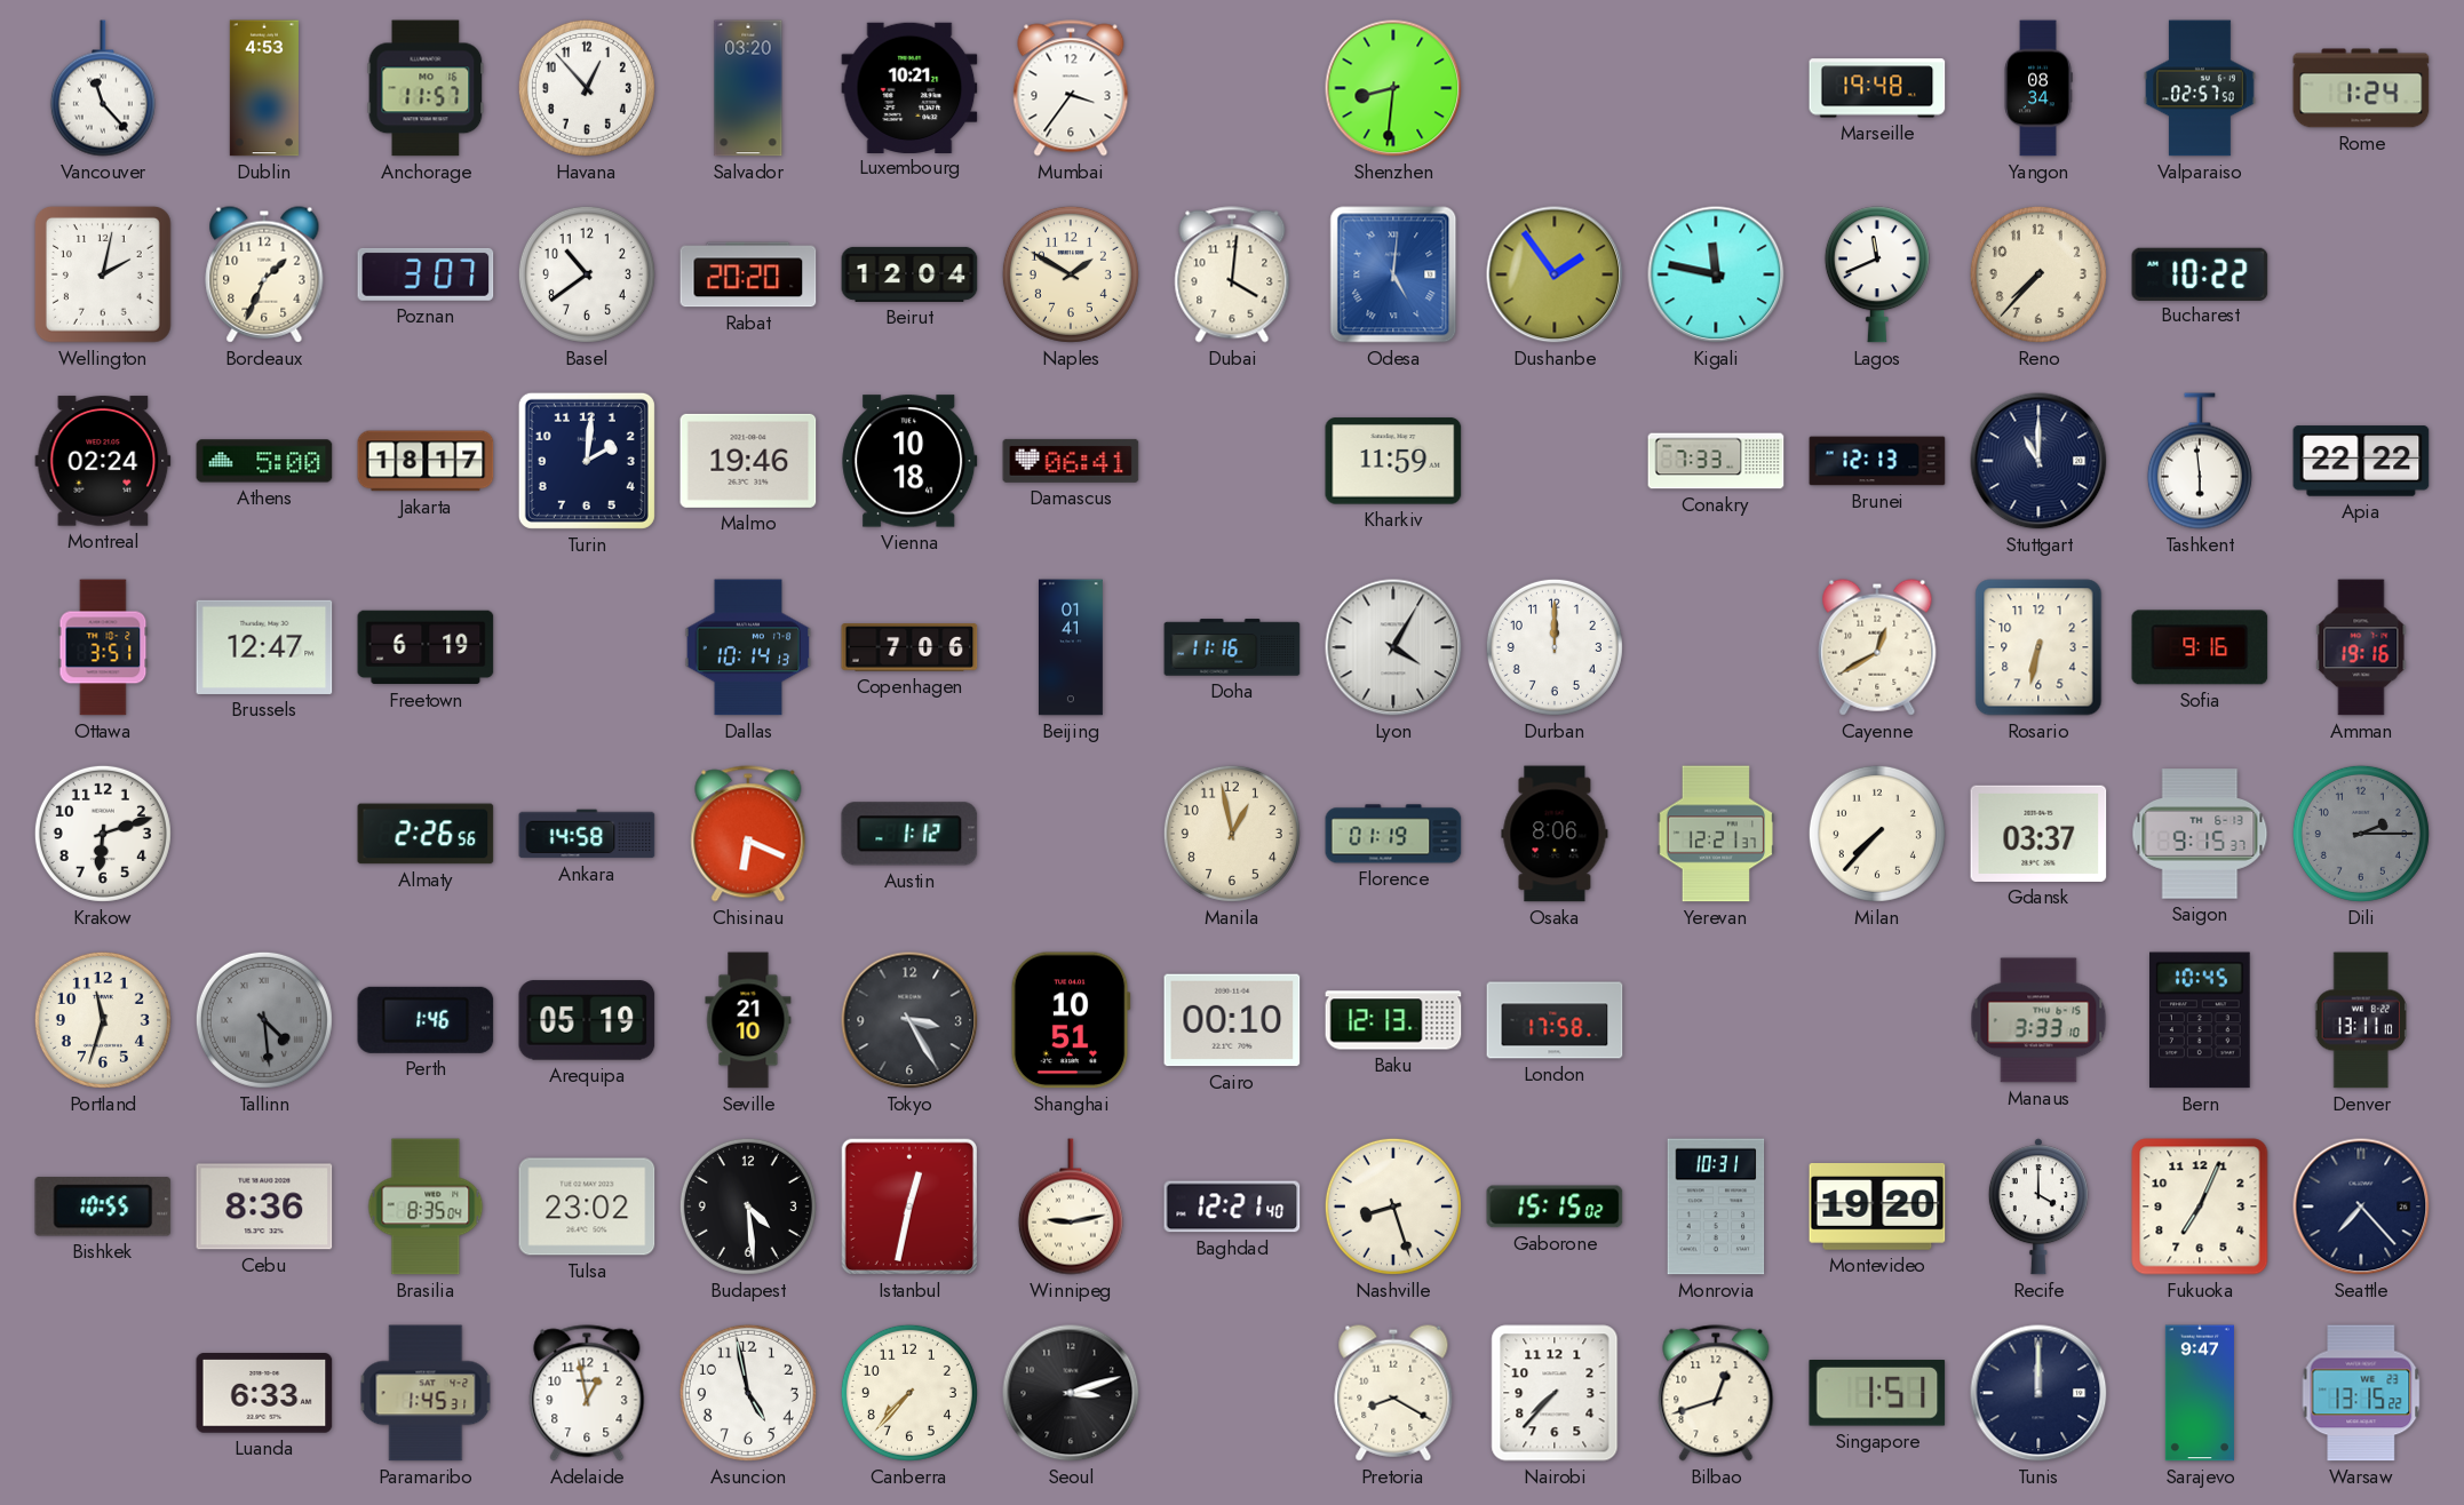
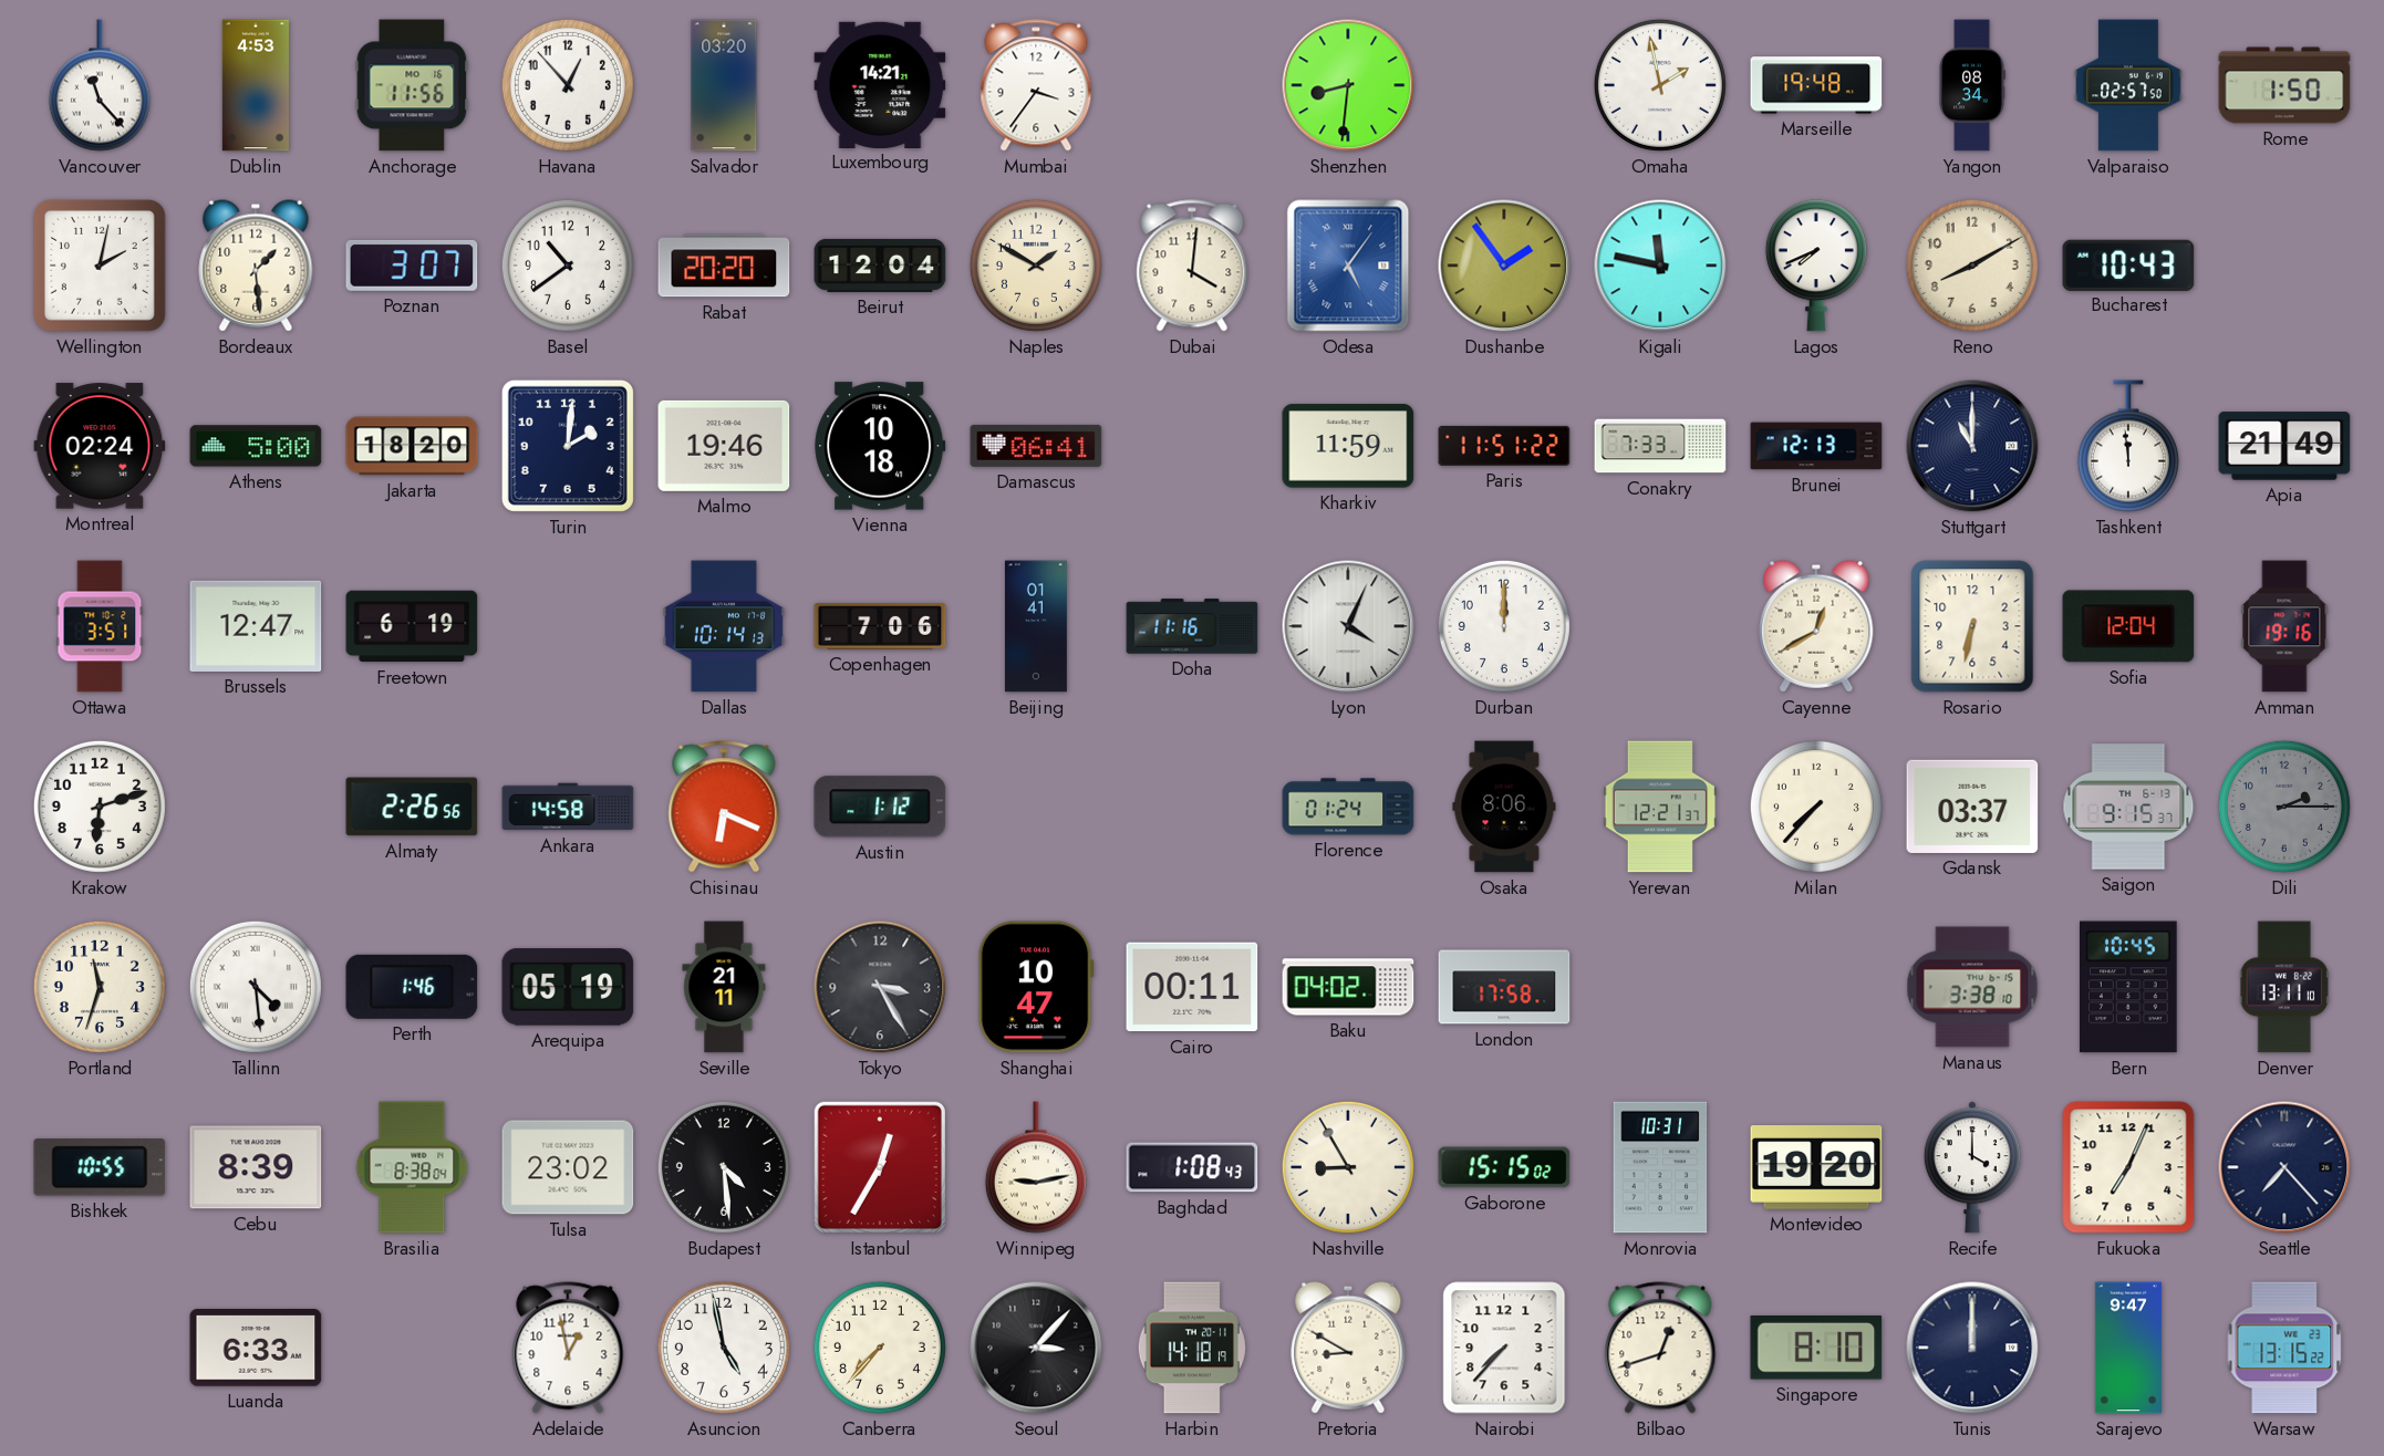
Anchorage: 11:57 -> 11:56 (412, 85)
Luxembourg: 10:21 -> 14:21 (880, 84)
Omaha: none -> 1:58 (1660, 85)
Rome: 1:24 -> 1:50 (2284, 85)
Bordeaux: 1:34 -> 1:29 (256, 266)
Odesa: 5:01 -> 5:06 (1348, 266)
Lagos: 11:41 -> 7:41 (1816, 266)
Reno: 7:37 -> 8:10 (1972, 266)
Bucharest: 10:22 -> 10:43 (2128, 264)
Jakarta: 18:17 -> 18:20 (412, 446)
Paris: none -> 11:51 (1504, 446)
Tashkent: 5:59 -> 11:59 (2128, 446)
Apia: 22:22 -> 21:49 (2284, 446)
Lyon: 4:05 -> 4:04 (1348, 626)
Sofia: 9:16 -> 12:04 (2128, 626)
Manila: 12:58 -> none (1232, 834)
Florence: 01:19 -> 01:24 (1348, 807)
Tallinn dial: grey -> white (256, 987)
Seville: 21:10 -> 21:11 (724, 987)
Shanghai: 10:51 -> 10:47 (1036, 987)
Cairo: 00:10 -> 00:11 (1192, 987)
Baku: 12:13 -> 04:02 (1348, 987)
Manaus: 3:33 -> 3:38 (1972, 987)
Cebu: 8:36 -> 8:39 (256, 1167)
Brasilia: 8:35 -> 8:38 (412, 1167)
Istanbul: 12:32 -> 12:35 (880, 1167)
Baghdad: 12:21 -> 1:08 (1192, 1167)
Nashville: 8:27 -> 8:55 (1348, 1167)
Paramaribo: 1:45 -> none (426, 1393)
Seoul: 3:12 -> 3:07 (1036, 1348)
Harbin: none -> 14:18 (1192, 1348)
Pretoria: 8:20 -> 8:50 (1348, 1348)
Singapore: 1:51 -> 8:10 (1816, 1349)
